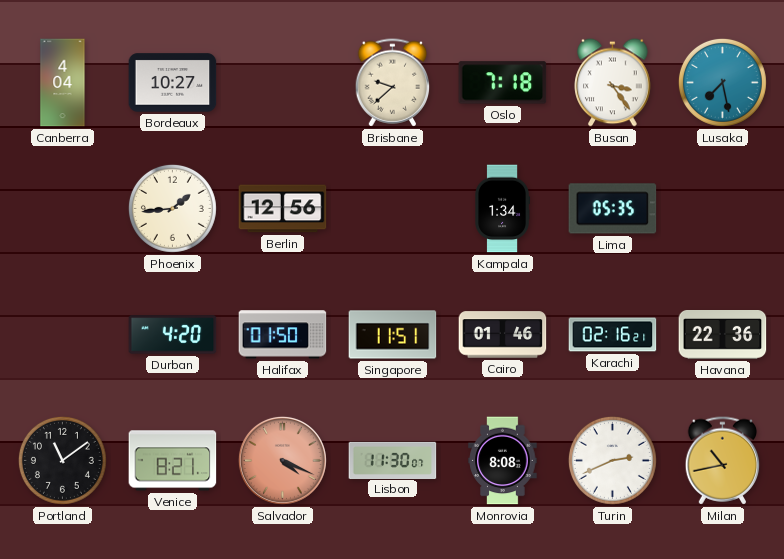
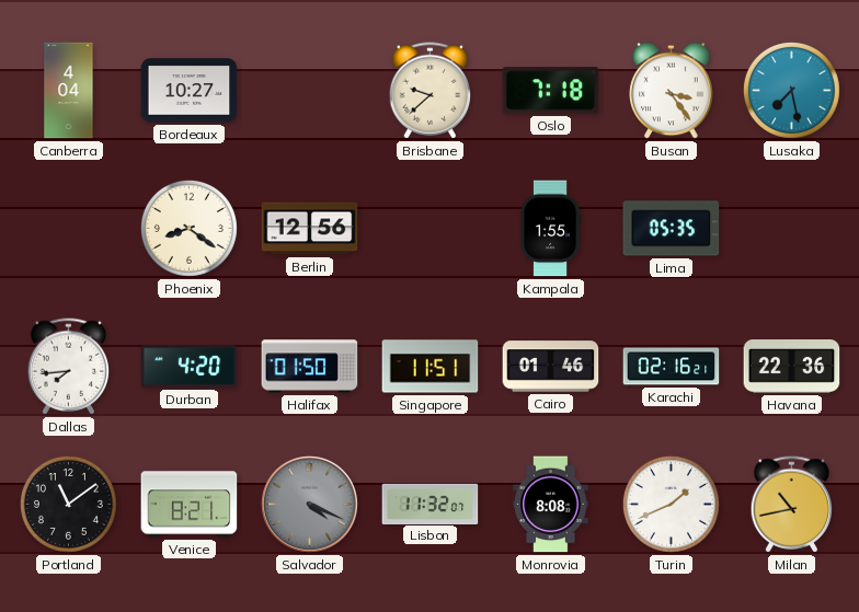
Phoenix: 1:44 -> 8:21 (188, 228)
Kampala: 1:34 -> 1:55 (550, 229)
Dallas: none -> 7:44 (69, 367)
Salvador dial: salmon -> grey (309, 504)
Lisbon: 11:30 -> 11:32 (431, 504)
Turin: 2:41 -> 1:41 (671, 504)
